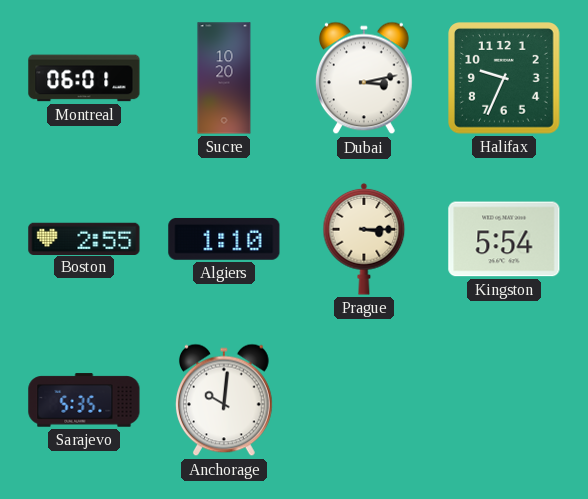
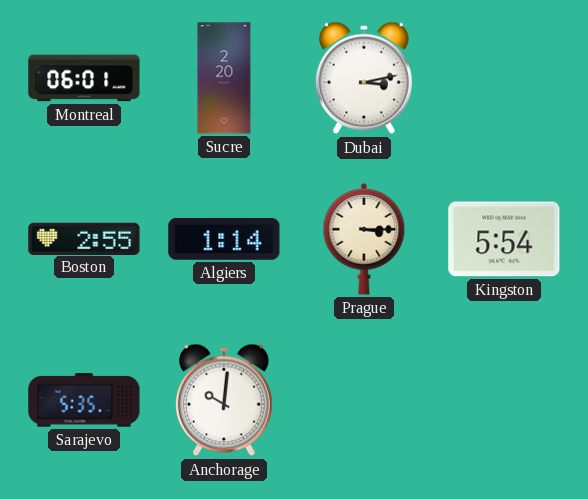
Sucre: 10:20 -> 2:20 (224, 78)
Halifax: 9:34 -> none (504, 78)
Algiers: 1:10 -> 1:14 (224, 239)
